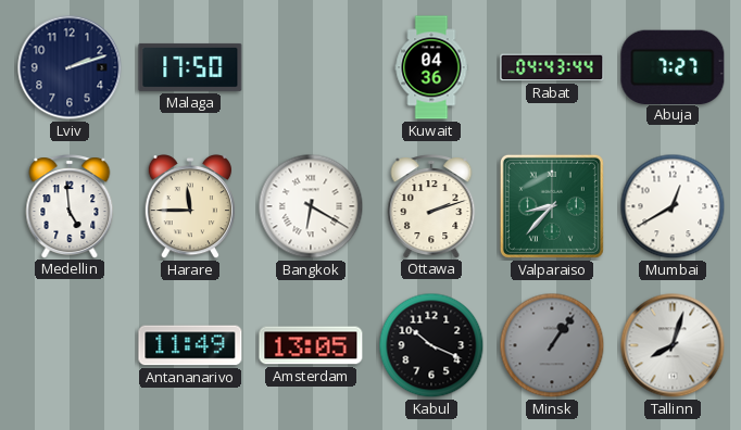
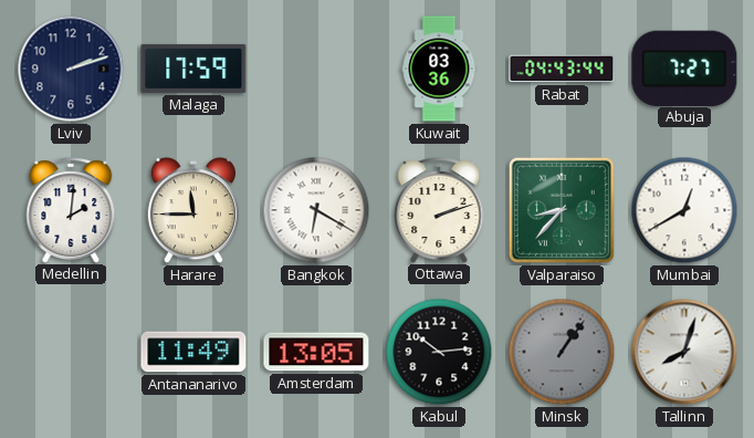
Malaga: 17:50 -> 17:59 (193, 69)
Kuwait: 04:36 -> 03:36 (439, 69)
Medellin: 4:59 -> 2:01 (71, 210)
Kabul: 10:19 -> 10:14 (439, 352)
